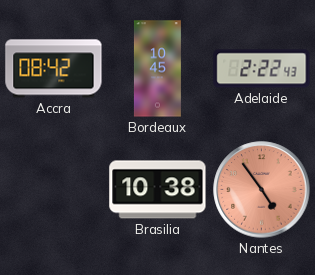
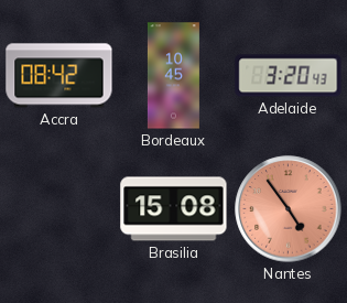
Adelaide: 2:22 -> 3:20 (289, 76)
Brasilia: 10:38 -> 15:08 (174, 209)
